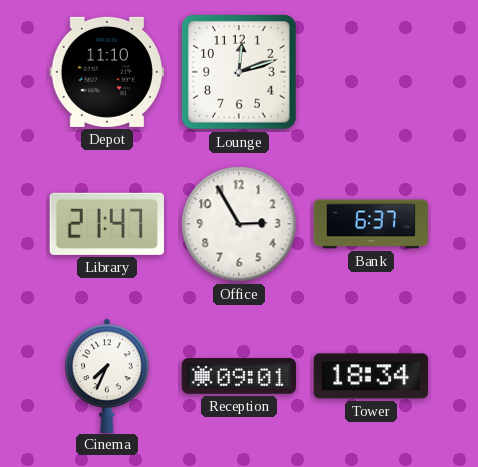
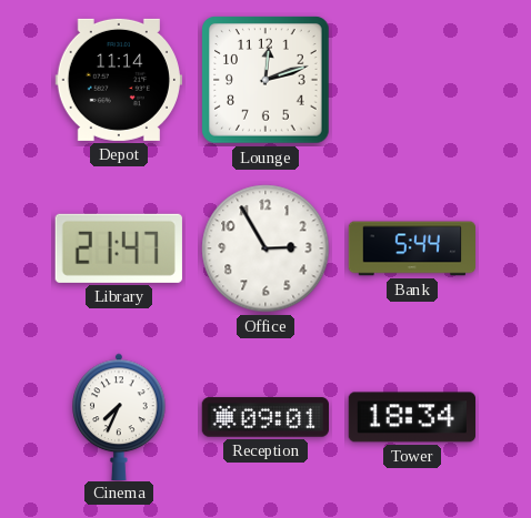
Depot: 11:10 -> 11:14 (118, 80)
Bank: 6:37 -> 5:44 (412, 248)
